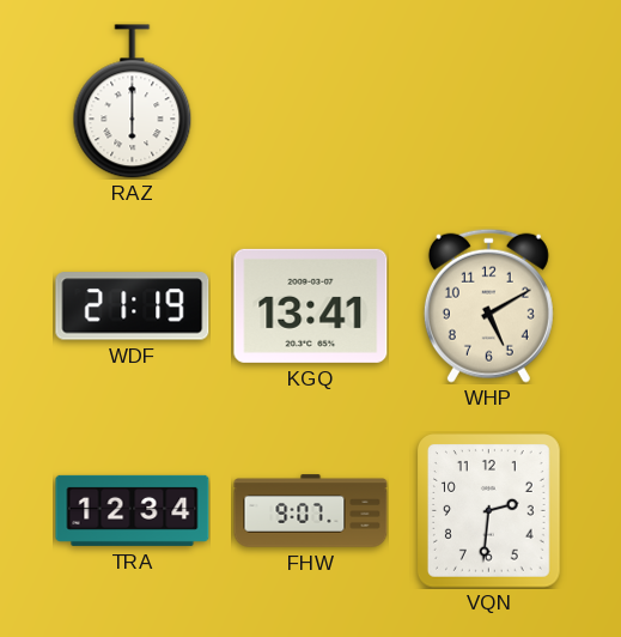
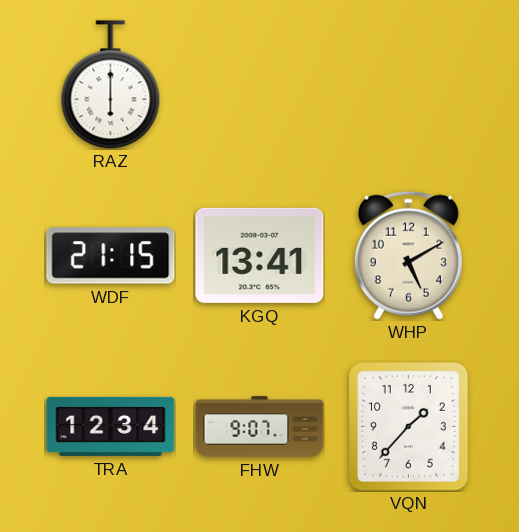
WDF: 21:19 -> 21:15 (111, 256)
VQN: 2:31 -> 1:37 (409, 427)
